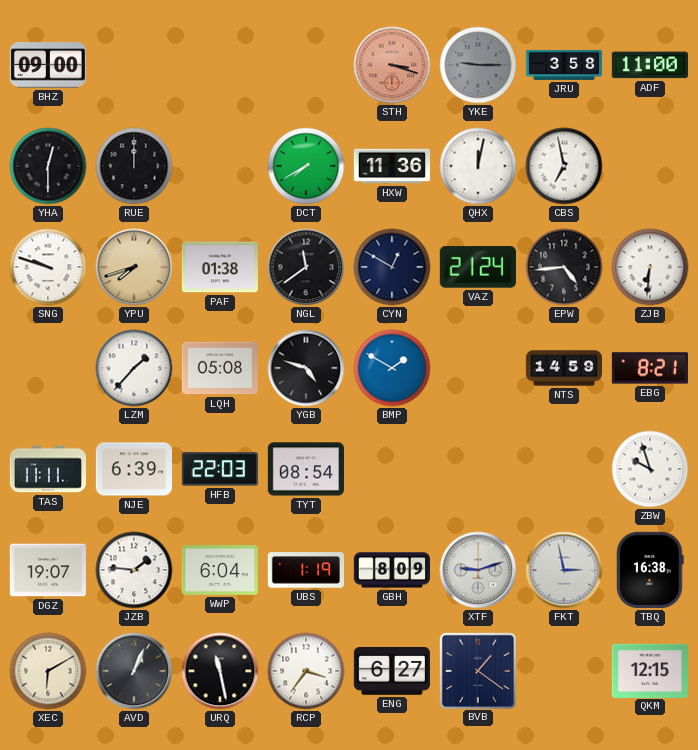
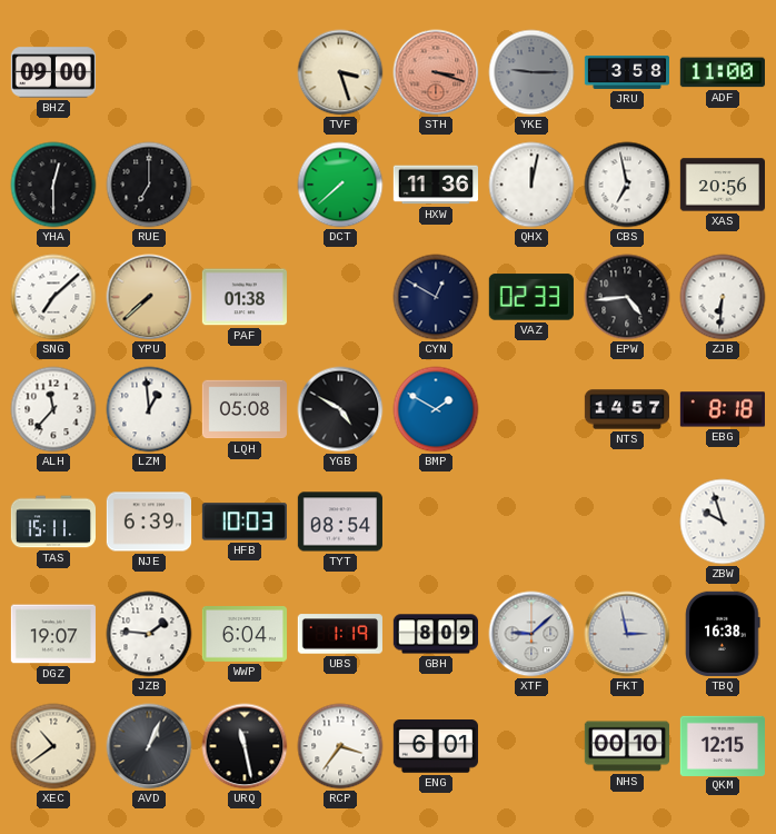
TVF: none -> 3:27 (340, 72)
RUE: 12:00 -> 7:00 (149, 185)
DCT: 7:40 -> 7:38 (340, 185)
XAS: none -> 20:56 (722, 185)
SNG: 9:48 -> 7:08 (53, 297)
YPU: 7:42 -> 7:38 (149, 297)
NGL: 11:39 -> none (306, 267)
VAZ: 21:24 -> 02:33 (531, 297)
ALH: none -> 11:37 (53, 409)
LZM: 1:37 -> 12:59 (149, 409)
YGB: 4:48 -> 4:50 (340, 409)
NTS: 14:59 -> 14:57 (626, 409)
EBG: 8:21 -> 8:18 (723, 409)
TAS: 11:11 -> 15:11 (52, 522)
HFB: 22:03 -> 10:03 (245, 522)
XTF: 9:12 -> 9:08 (531, 634)
XEC: 6:10 -> 10:39 (53, 746)
ENG: 6:27 -> 6:01 (436, 747)
BVB: 1:21 -> none (477, 670)
NHS: none -> 00:10 (626, 746)
